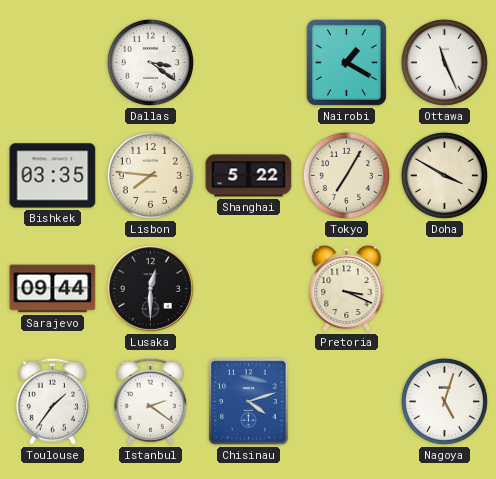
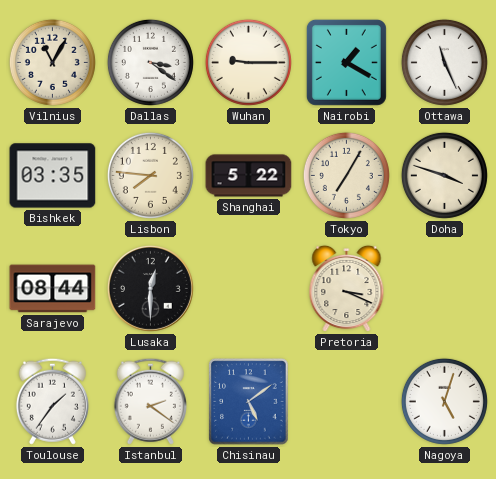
Vilnius: none -> 11:05 (52, 62)
Wuhan: none -> 9:15 (248, 62)
Doha: 3:50 -> 3:48 (444, 175)
Sarajevo: 09:44 -> 08:44 (53, 289)
Chisinau: 4:12 -> 5:09 (249, 402)
